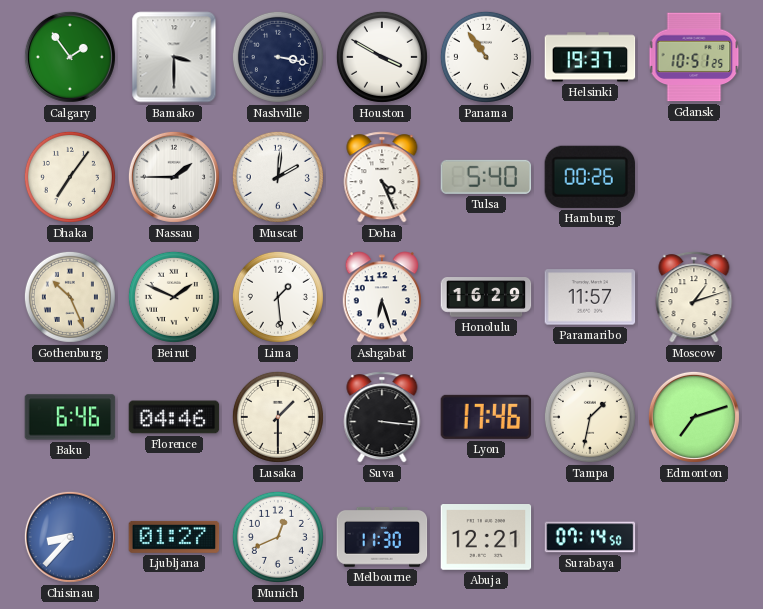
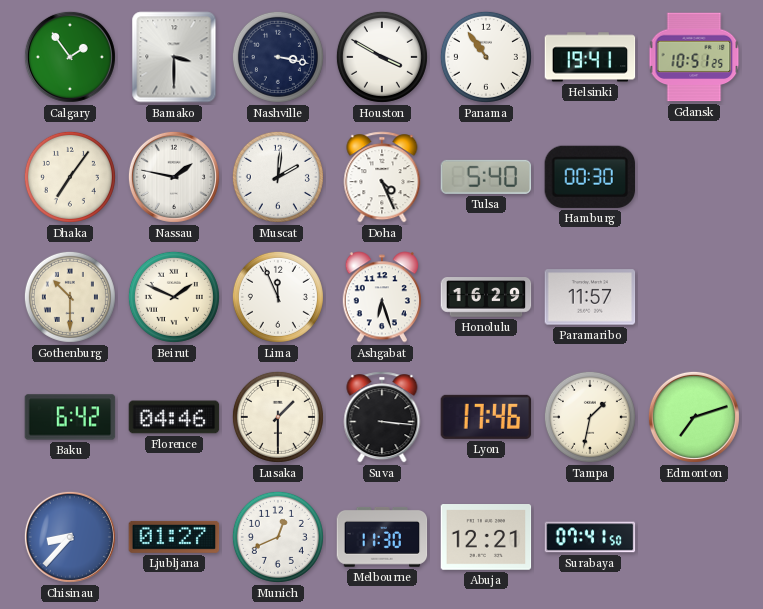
Helsinki: 19:37 -> 19:41 (590, 57)
Nassau: 1:45 -> 1:47 (174, 177)
Hamburg: 00:26 -> 00:30 (589, 177)
Gothenburg: 10:26 -> 10:30 (70, 297)
Lima: 1:29 -> 11:56 (278, 297)
Moscow: 1:12 -> none (694, 297)
Baku: 6:46 -> 6:42 (70, 417)
Surabaya: 07:14 -> 07:41 (590, 537)
